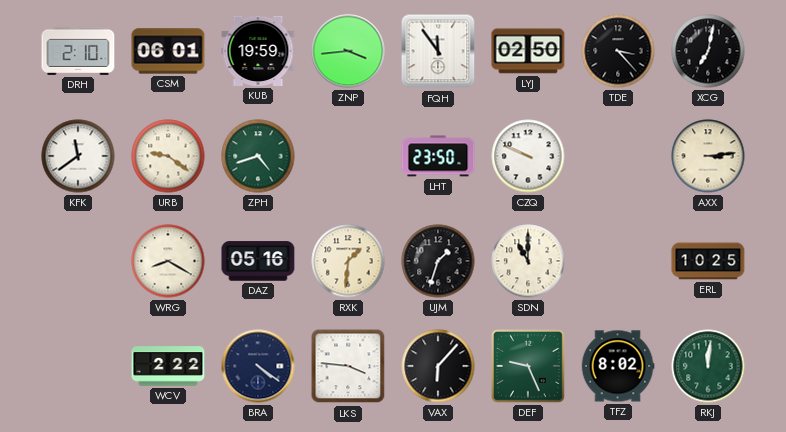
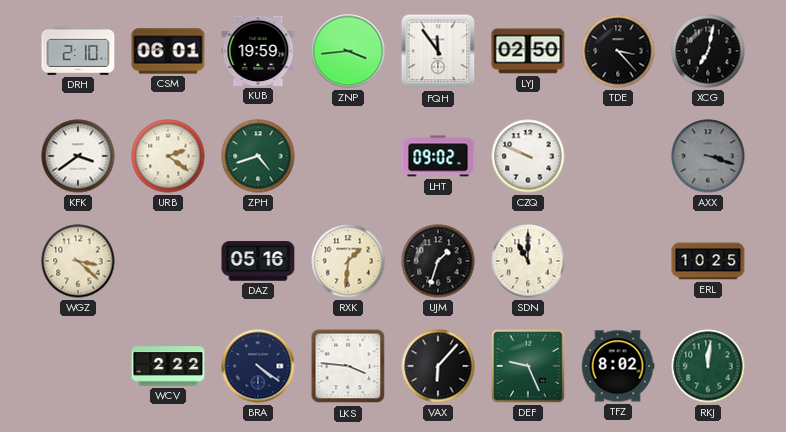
KFK: 11:39 -> 3:39 (78, 156)
URB: 9:21 -> 2:21 (168, 156)
LHT: 23:50 -> 09:02 (438, 156)
AXX: 3:14 -> 3:18 (708, 156)
AXX dial: cream -> grey (708, 156)
WGZ: none -> 3:22 (78, 261)
WRG: 8:20 -> none (168, 261)
